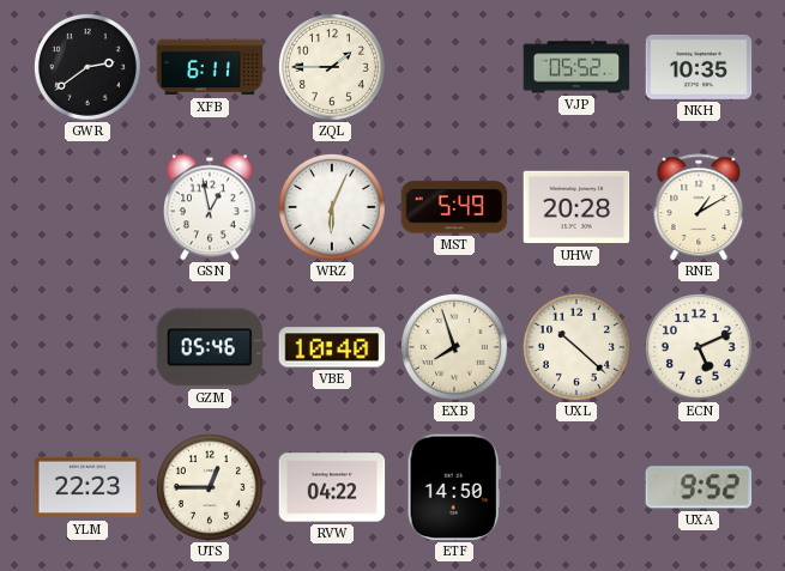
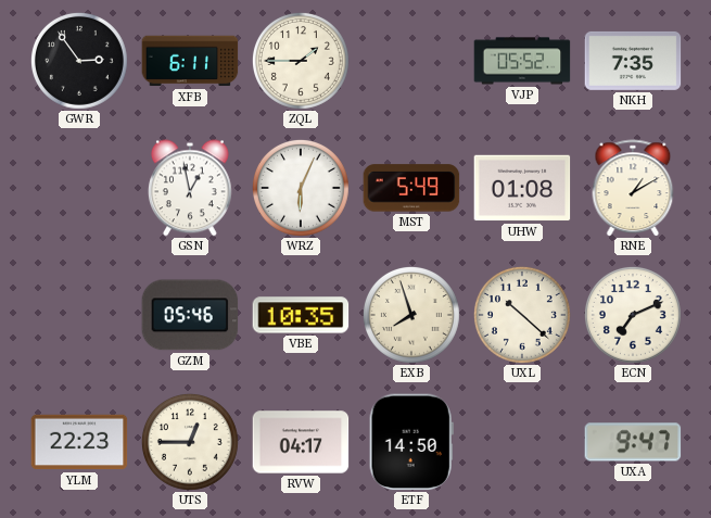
GWR: 2:39 -> 2:54 (79, 61)
NKH: 10:35 -> 7:35 (633, 61)
UHW: 20:28 -> 01:08 (522, 188)
VBE: 10:40 -> 10:35 (301, 315)
ECN: 5:11 -> 7:11 (633, 315)
RVW: 04:22 -> 04:17 (301, 442)
UXA: 9:52 -> 9:47 (633, 442)
